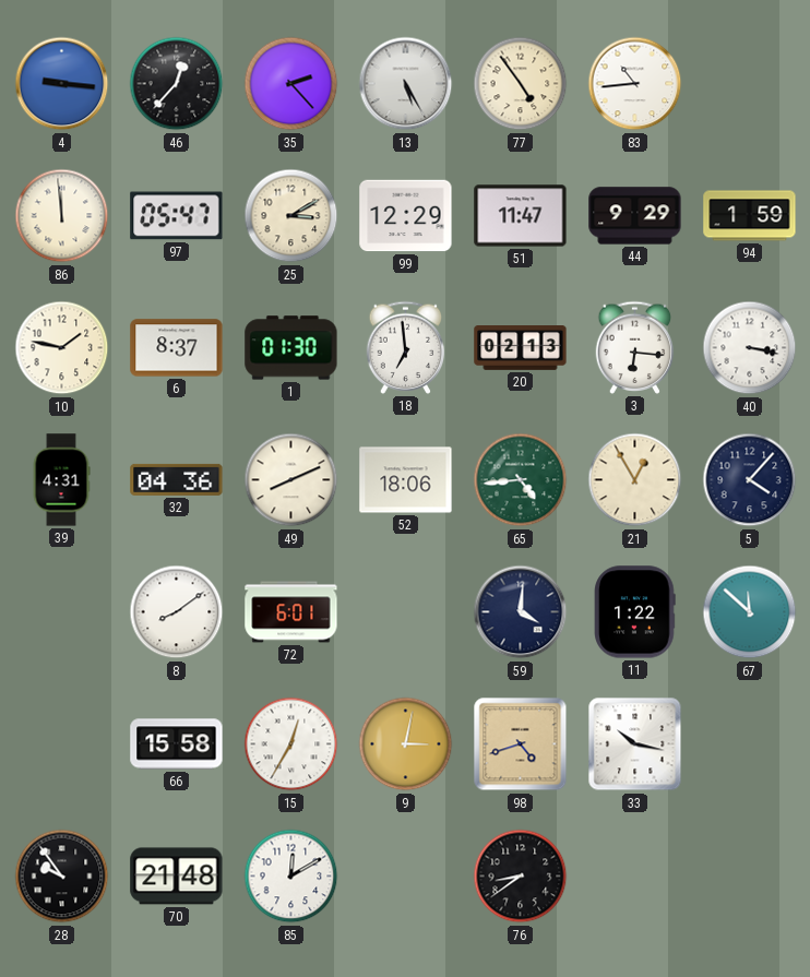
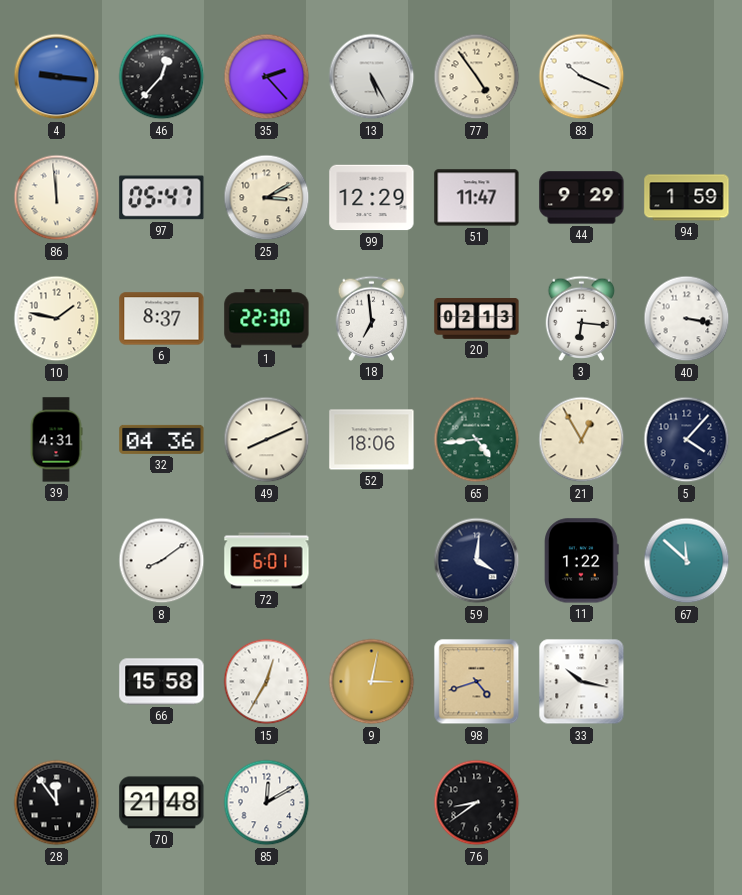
83: 10:44 -> 10:19 (582, 77)
1: 01:30 -> 22:30 (267, 319)
28: 9:54 -> 11:54 (57, 803)
